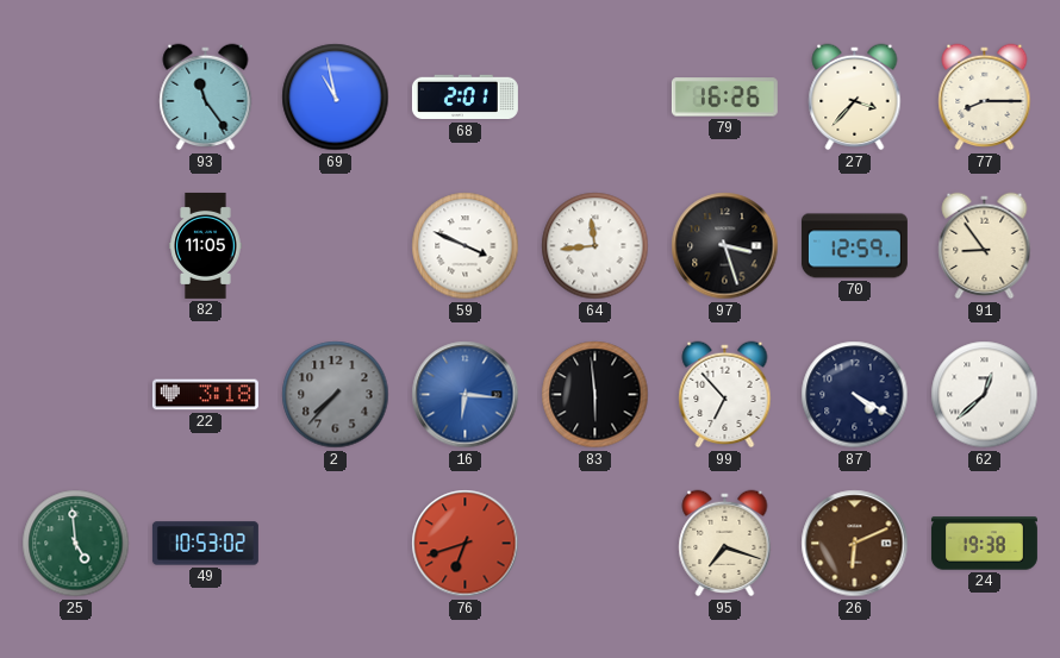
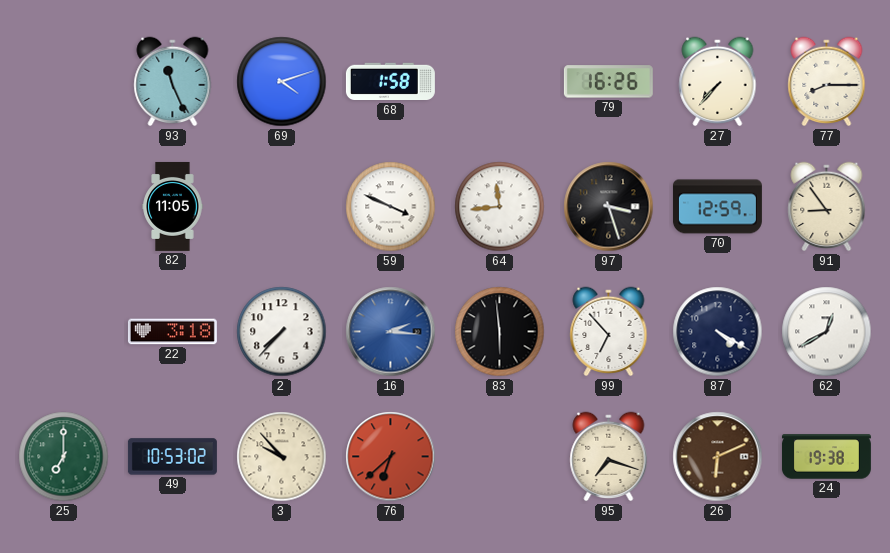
93: 11:24 -> 11:26 (173, 82)
69: 10:58 -> 4:12 (282, 82)
68: 2:01 -> 1:58 (390, 82)
27: 3:37 -> 7:37 (718, 82)
2 dial: grey -> white (282, 332)
16: 6:16 -> 2:16 (391, 332)
62: 12:38 -> 12:40 (827, 332)
25: 4:59 -> 7:00 (64, 457)
3: none -> 9:53 (282, 457)
76: 6:42 -> 6:38 (391, 457)
